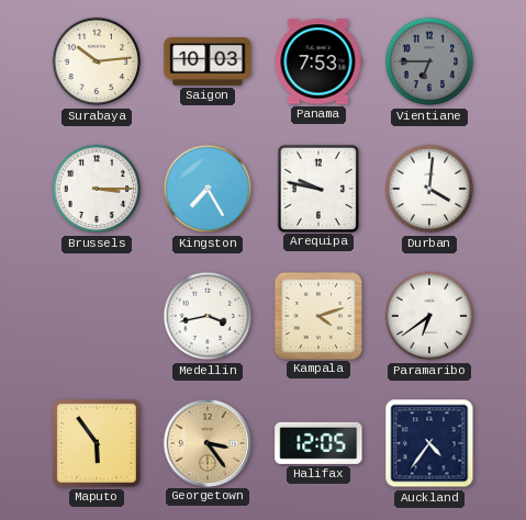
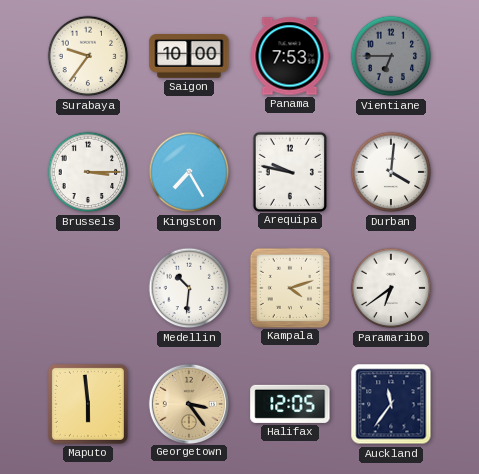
Surabaya: 10:14 -> 9:36 (88, 56)
Saigon: 10:03 -> 10:00 (189, 57)
Medellin: 3:43 -> 10:31 (189, 288)
Maputo: 5:54 -> 5:59 (88, 404)
Auckland: 4:36 -> 11:36 (391, 404)
